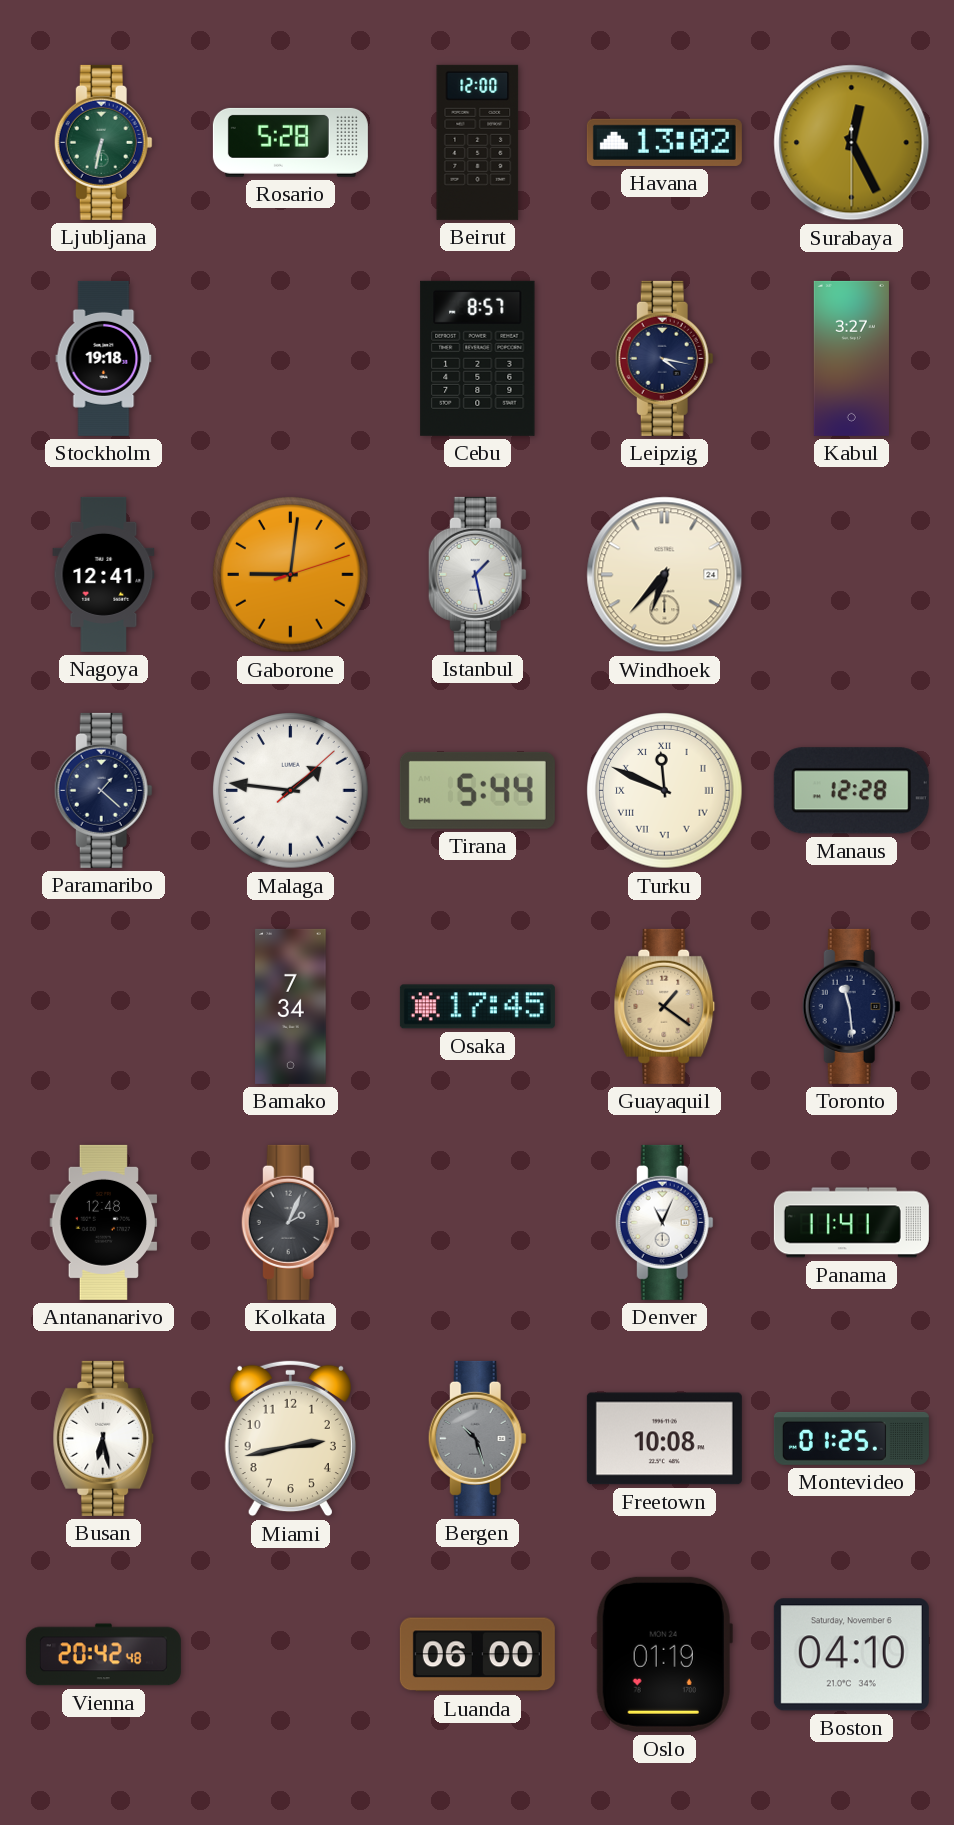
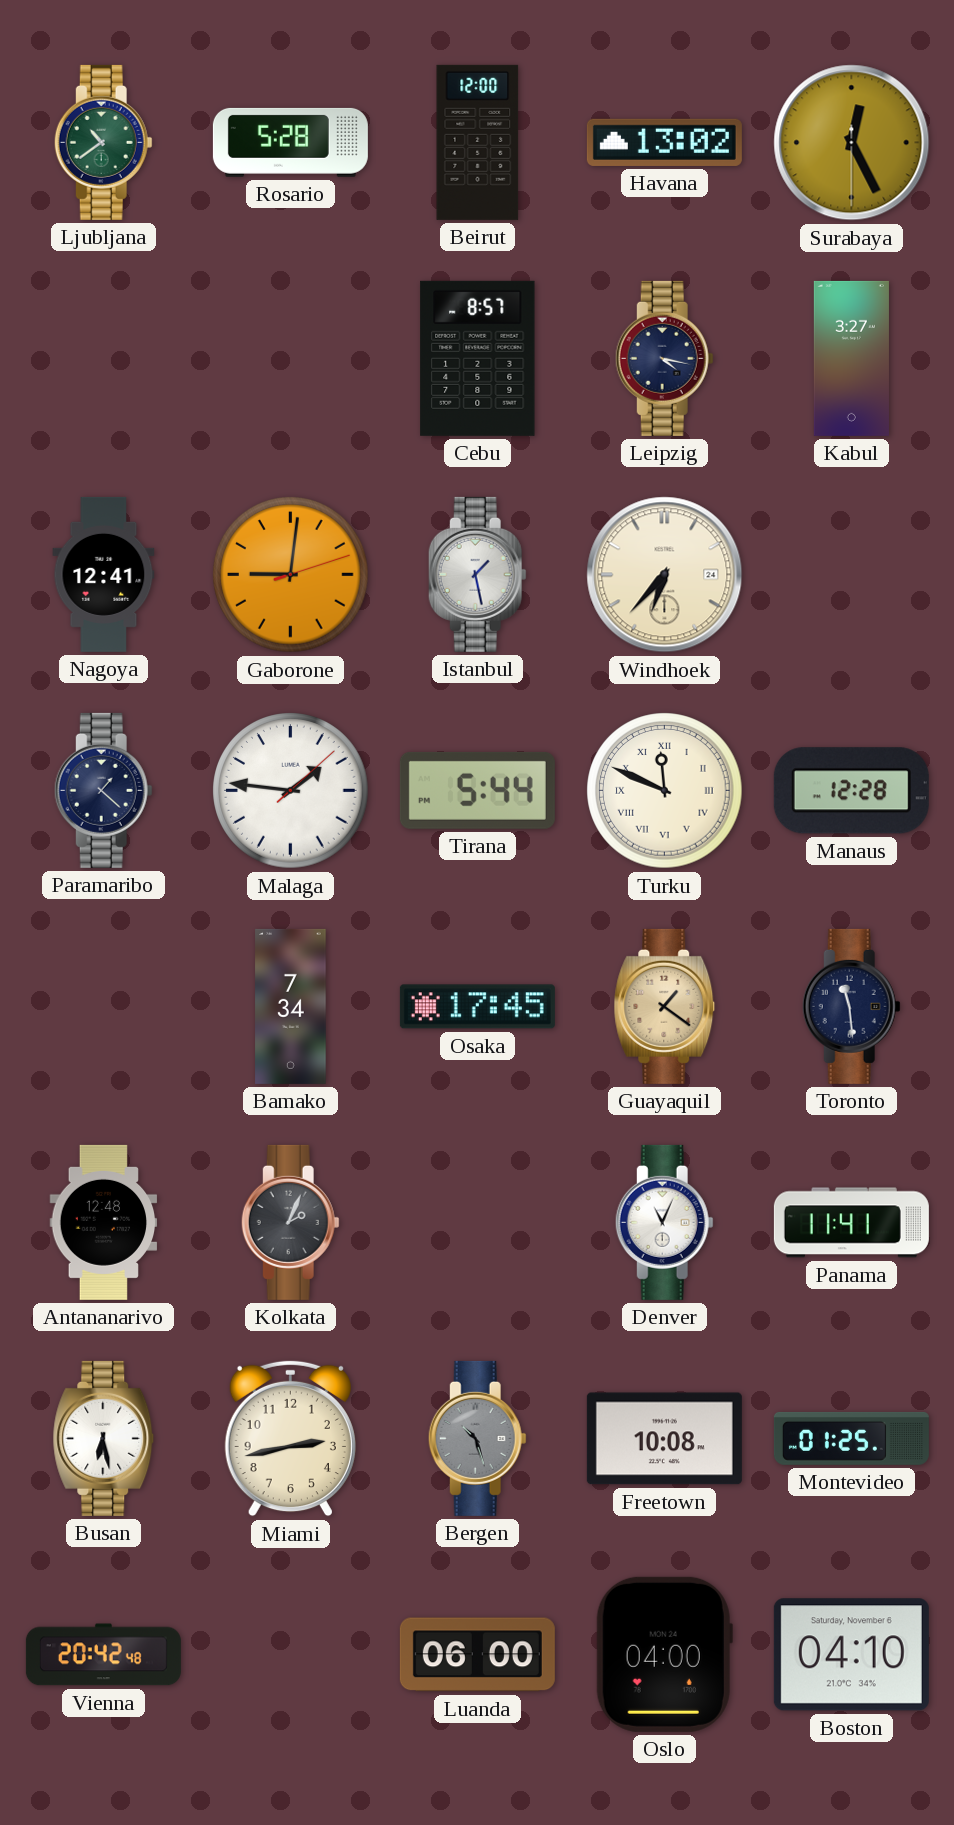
Ljubljana: 6:32 -> 10:39 (103, 142)
Stockholm: 19:18 -> none (104, 358)
Oslo: 01:19 -> 04:00 (664, 1654)
